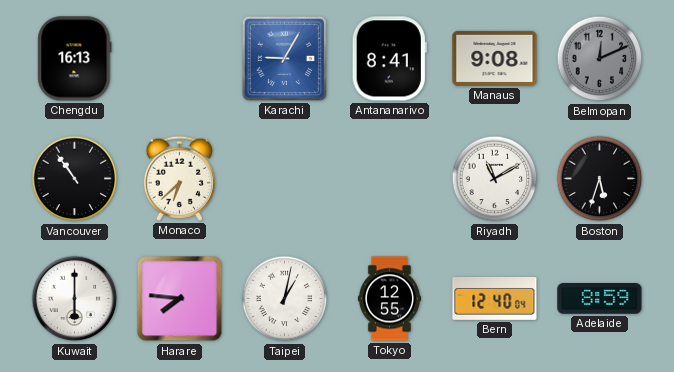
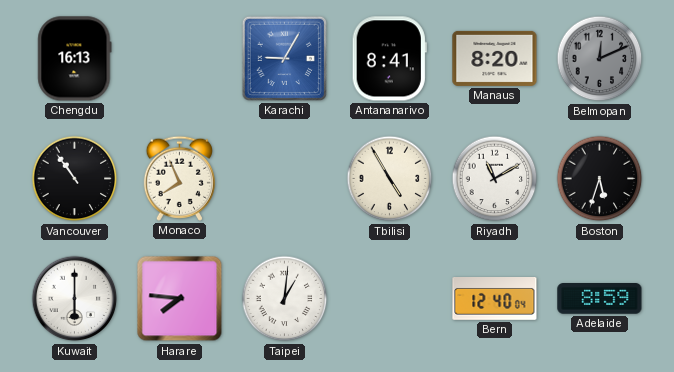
Manaus: 9:08 -> 8:20 (495, 58)
Monaco: 6:38 -> 7:56 (179, 178)
Tbilisi: none -> 4:55 (390, 179)
Taipei: 1:02 -> 1:01 (285, 299)
Tokyo: 12:55 -> none (389, 299)
